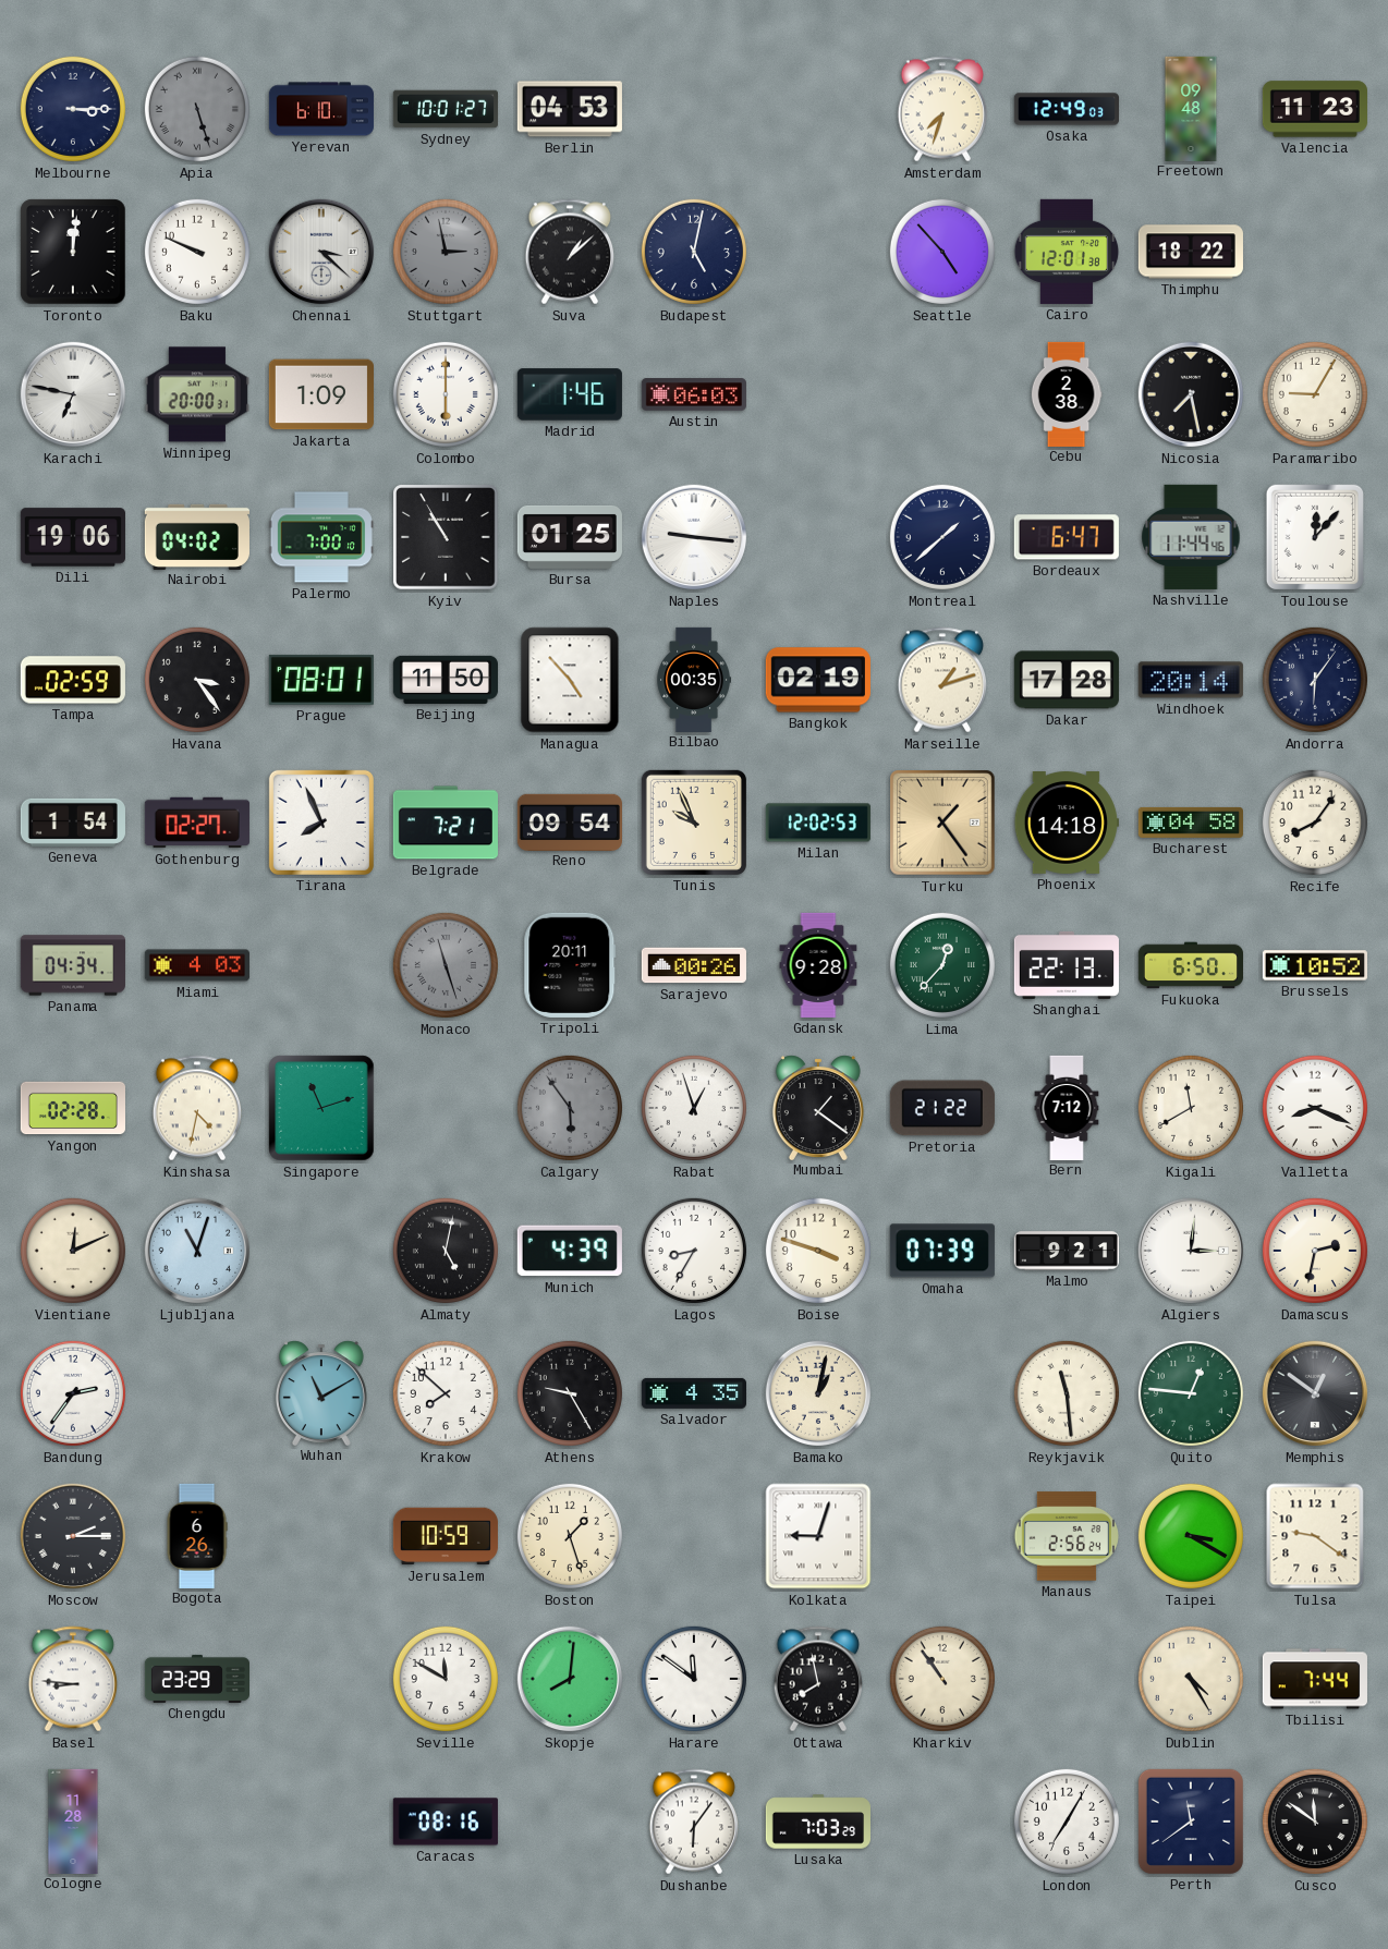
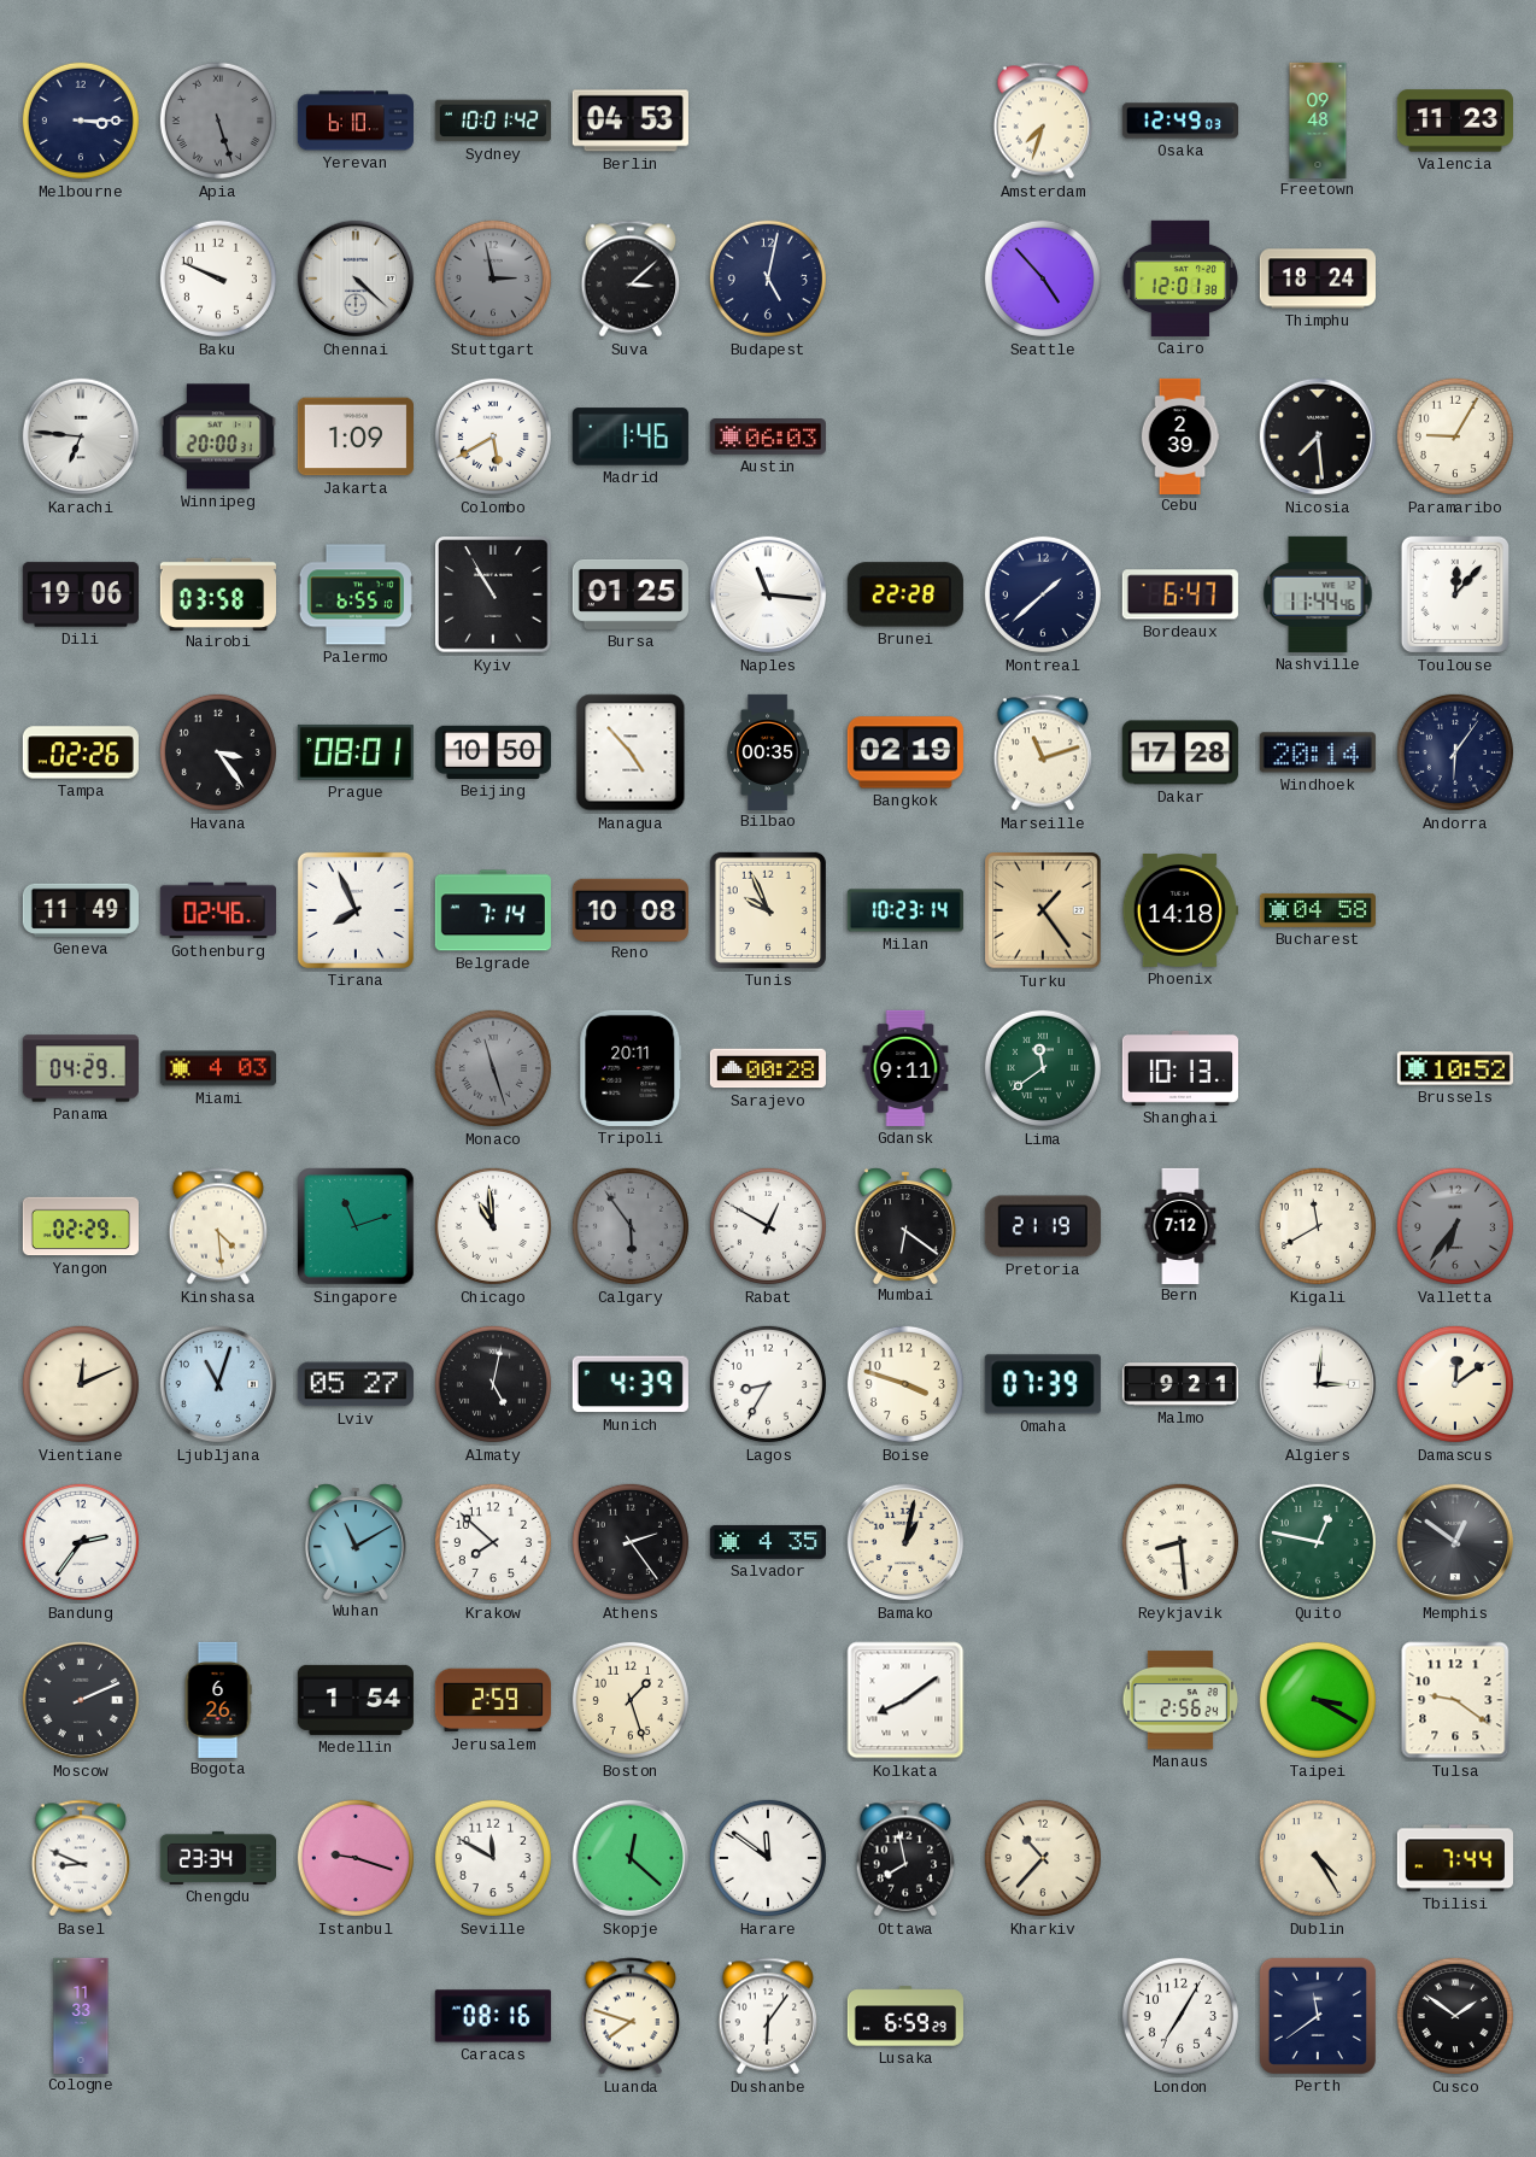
Sydney: 10:01:27 -> 10:01:42 (493, 121)
Toronto: 12:01 -> none (73, 252)
Chennai: 3:22 -> 4:22 (356, 279)
Suva: 1:08 -> 3:08 (631, 279)
Thimphu: 18:22 -> 18:24 (1318, 279)
Karachi: 6:47 -> 6:46 (81, 436)
Colombo: 6:00 -> 5:40 (493, 436)
Cebu: 2:38 -> 2:39 (1180, 435)
Nicosia: 7:28 -> 7:29 (1318, 436)
Nairobi: 04:02 -> 03:58 (218, 593)
Palermo: 7:00 -> 6:55 (356, 594)
Naples: 9:16 -> 11:16 (768, 594)
Brunei: none -> 22:28 (905, 594)
Tampa: 02:59 -> 02:26 (81, 752)
Beijing: 11:50 -> 10:50 (493, 752)
Marseille: 1:12 -> 11:12 (1043, 752)
Geneva: 1:54 -> 11:49 (81, 910)
Gothenburg: 02:27 -> 02:46 (218, 910)
Belgrade: 7:21 -> 7:14 (493, 910)
Reno: 09:54 -> 10:08 (631, 909)
Milan: 12:02 -> 10:23 (905, 910)
Recife: 8:06 -> none (1315, 823)
Panama: 04:34 -> 04:29 (81, 1068)
Sarajevo: 00:26 -> 00:28 (768, 1068)
Gdansk: 9:28 -> 9:11 (905, 1068)
Lima: 12:37 -> 11:39 (1043, 1068)
Shanghai: 22:13 -> 10:13 (1180, 1068)
Fukuoka: 6:50 -> none (1190, 965)
Yangon: 02:28 -> 02:29 (80, 1226)
Kinshasa: 4:32 -> 4:29 (218, 1226)
Chicago: none -> 10:59 (493, 1226)
Rabat: 12:57 -> 12:50 (768, 1226)
Mumbai: 1:21 -> 6:21 (905, 1225)
Pretoria: 21:22 -> 21:19 (1043, 1226)
Valletta: 8:19 -> 6:36 (1455, 1226)
Valletta dial: white -> grey (1455, 1226)
Lviv: none -> 05:27 (356, 1384)
Damascus: 2:32 -> 12:09 (1455, 1384)
Athens: 9:25 -> 2:24 (631, 1542)
Reykjavik: 11:29 -> 8:29 (1180, 1542)
Quito: 12:46 -> 12:47 (1318, 1542)
Moscow: 2:15 -> 2:11 (81, 1700)
Medellin: none -> 1:54 (356, 1700)
Jerusalem: 10:59 -> 2:59 (493, 1700)
Kolkata: 9:03 -> 8:09 (905, 1700)
Basel: 8:46 -> 8:49 (81, 1858)
Chengdu: 23:29 -> 23:34 (217, 1858)
Istanbul: none -> 9:18 (356, 1858)
Skopje: 8:01 -> 12:22 (631, 1858)
Kharkiv: 10:54 -> 10:37 (1043, 1858)
Cologne: 11:28 -> 11:33 (81, 2015)
Luanda: none -> 7:48 (631, 2016)
Lusaka: 7:03 -> 6:59 (904, 2016)
Cusco: 11:51 -> 1:51 (1455, 2016)
